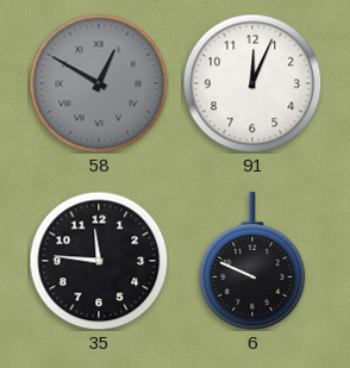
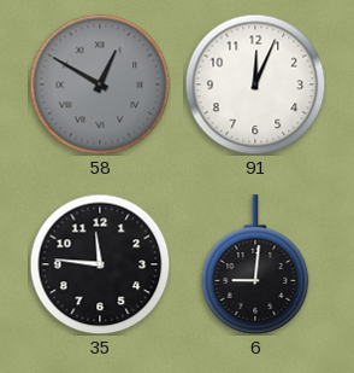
6: 9:49 -> 9:01 (255, 264)
